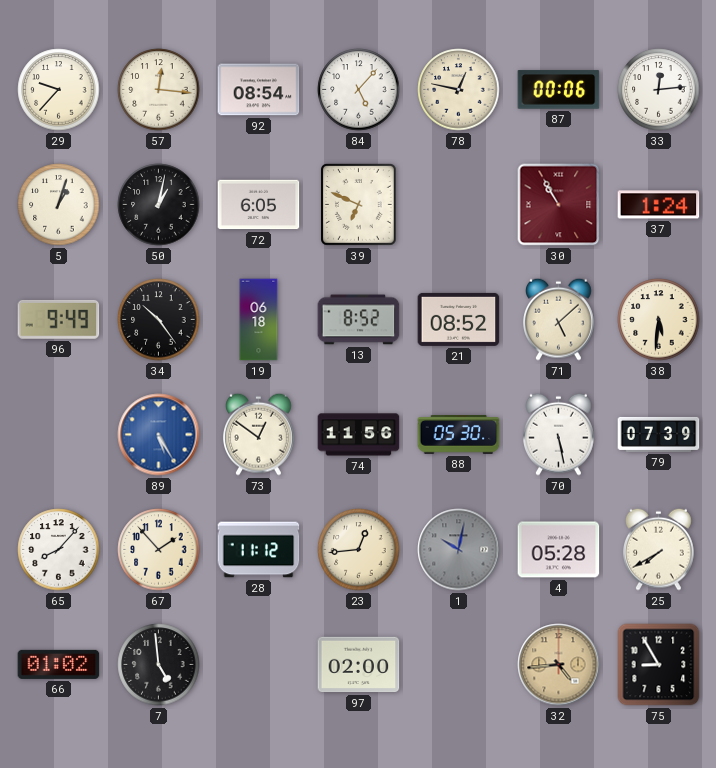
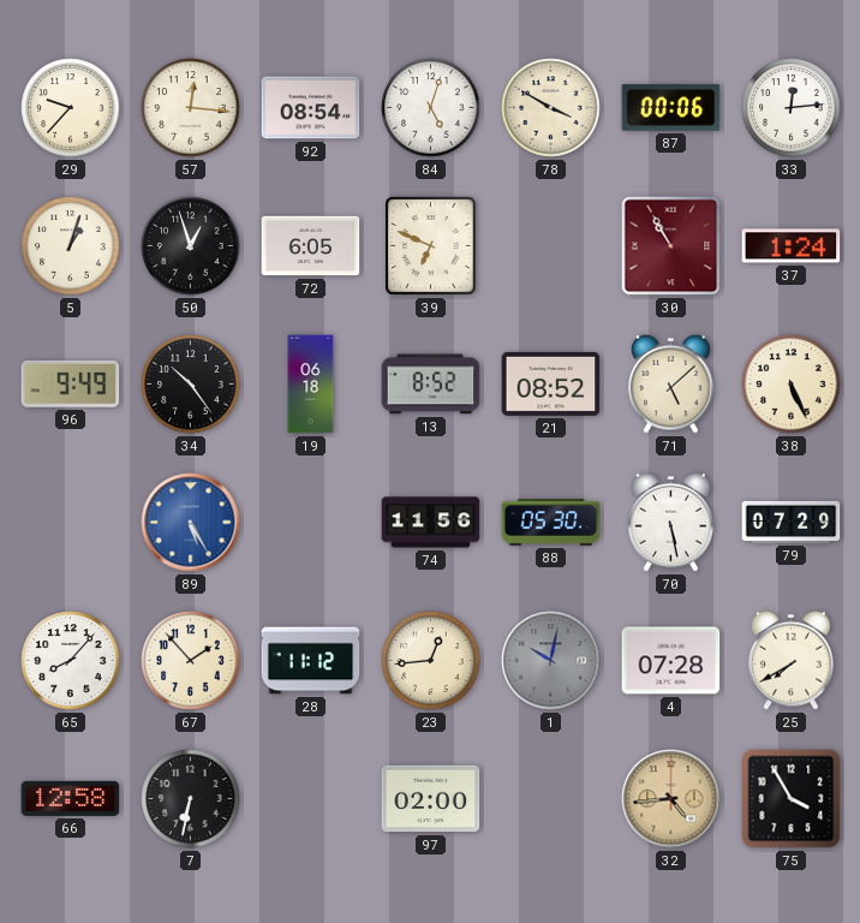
84: 5:07 -> 5:03 (431, 108)
78: 12:47 -> 3:50 (551, 108)
50: 1:02 -> 12:57 (191, 246)
38: 5:31 -> 5:26 (792, 385)
73: 12:51 -> none (259, 434)
79: 07:39 -> 07:29 (792, 522)
4: 05:28 -> 07:28 (671, 661)
66: 01:02 -> 12:58 (71, 798)
7: 4:59 -> 6:32 (191, 799)
75: 8:55 -> 3:55 (792, 799)
